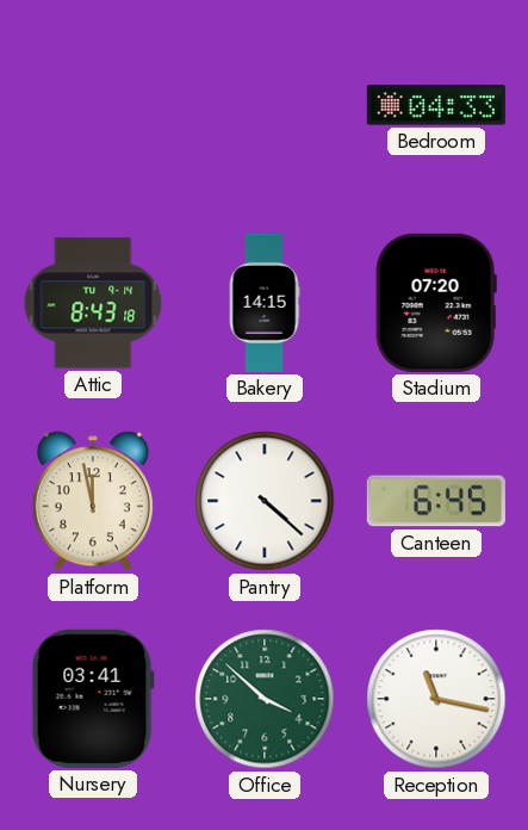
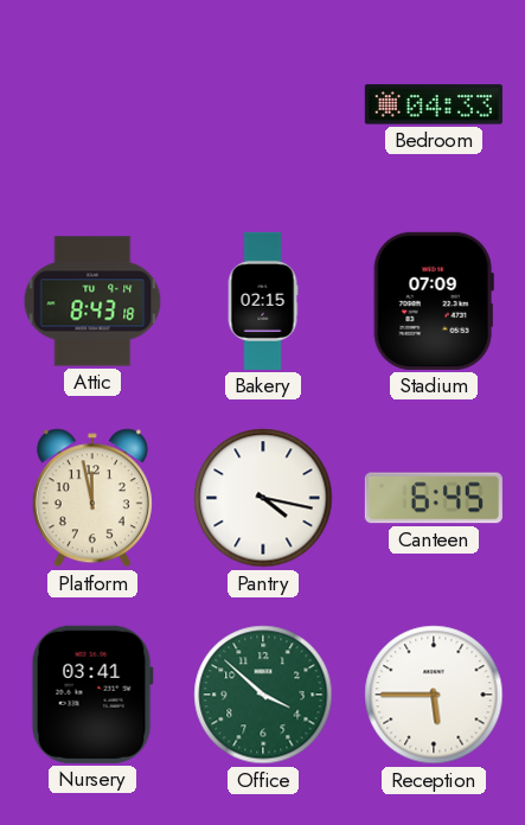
Bakery: 14:15 -> 02:15 (263, 301)
Stadium: 07:20 -> 07:09 (434, 301)
Pantry: 4:22 -> 4:17 (263, 498)
Reception: 11:17 -> 5:45 (434, 695)
